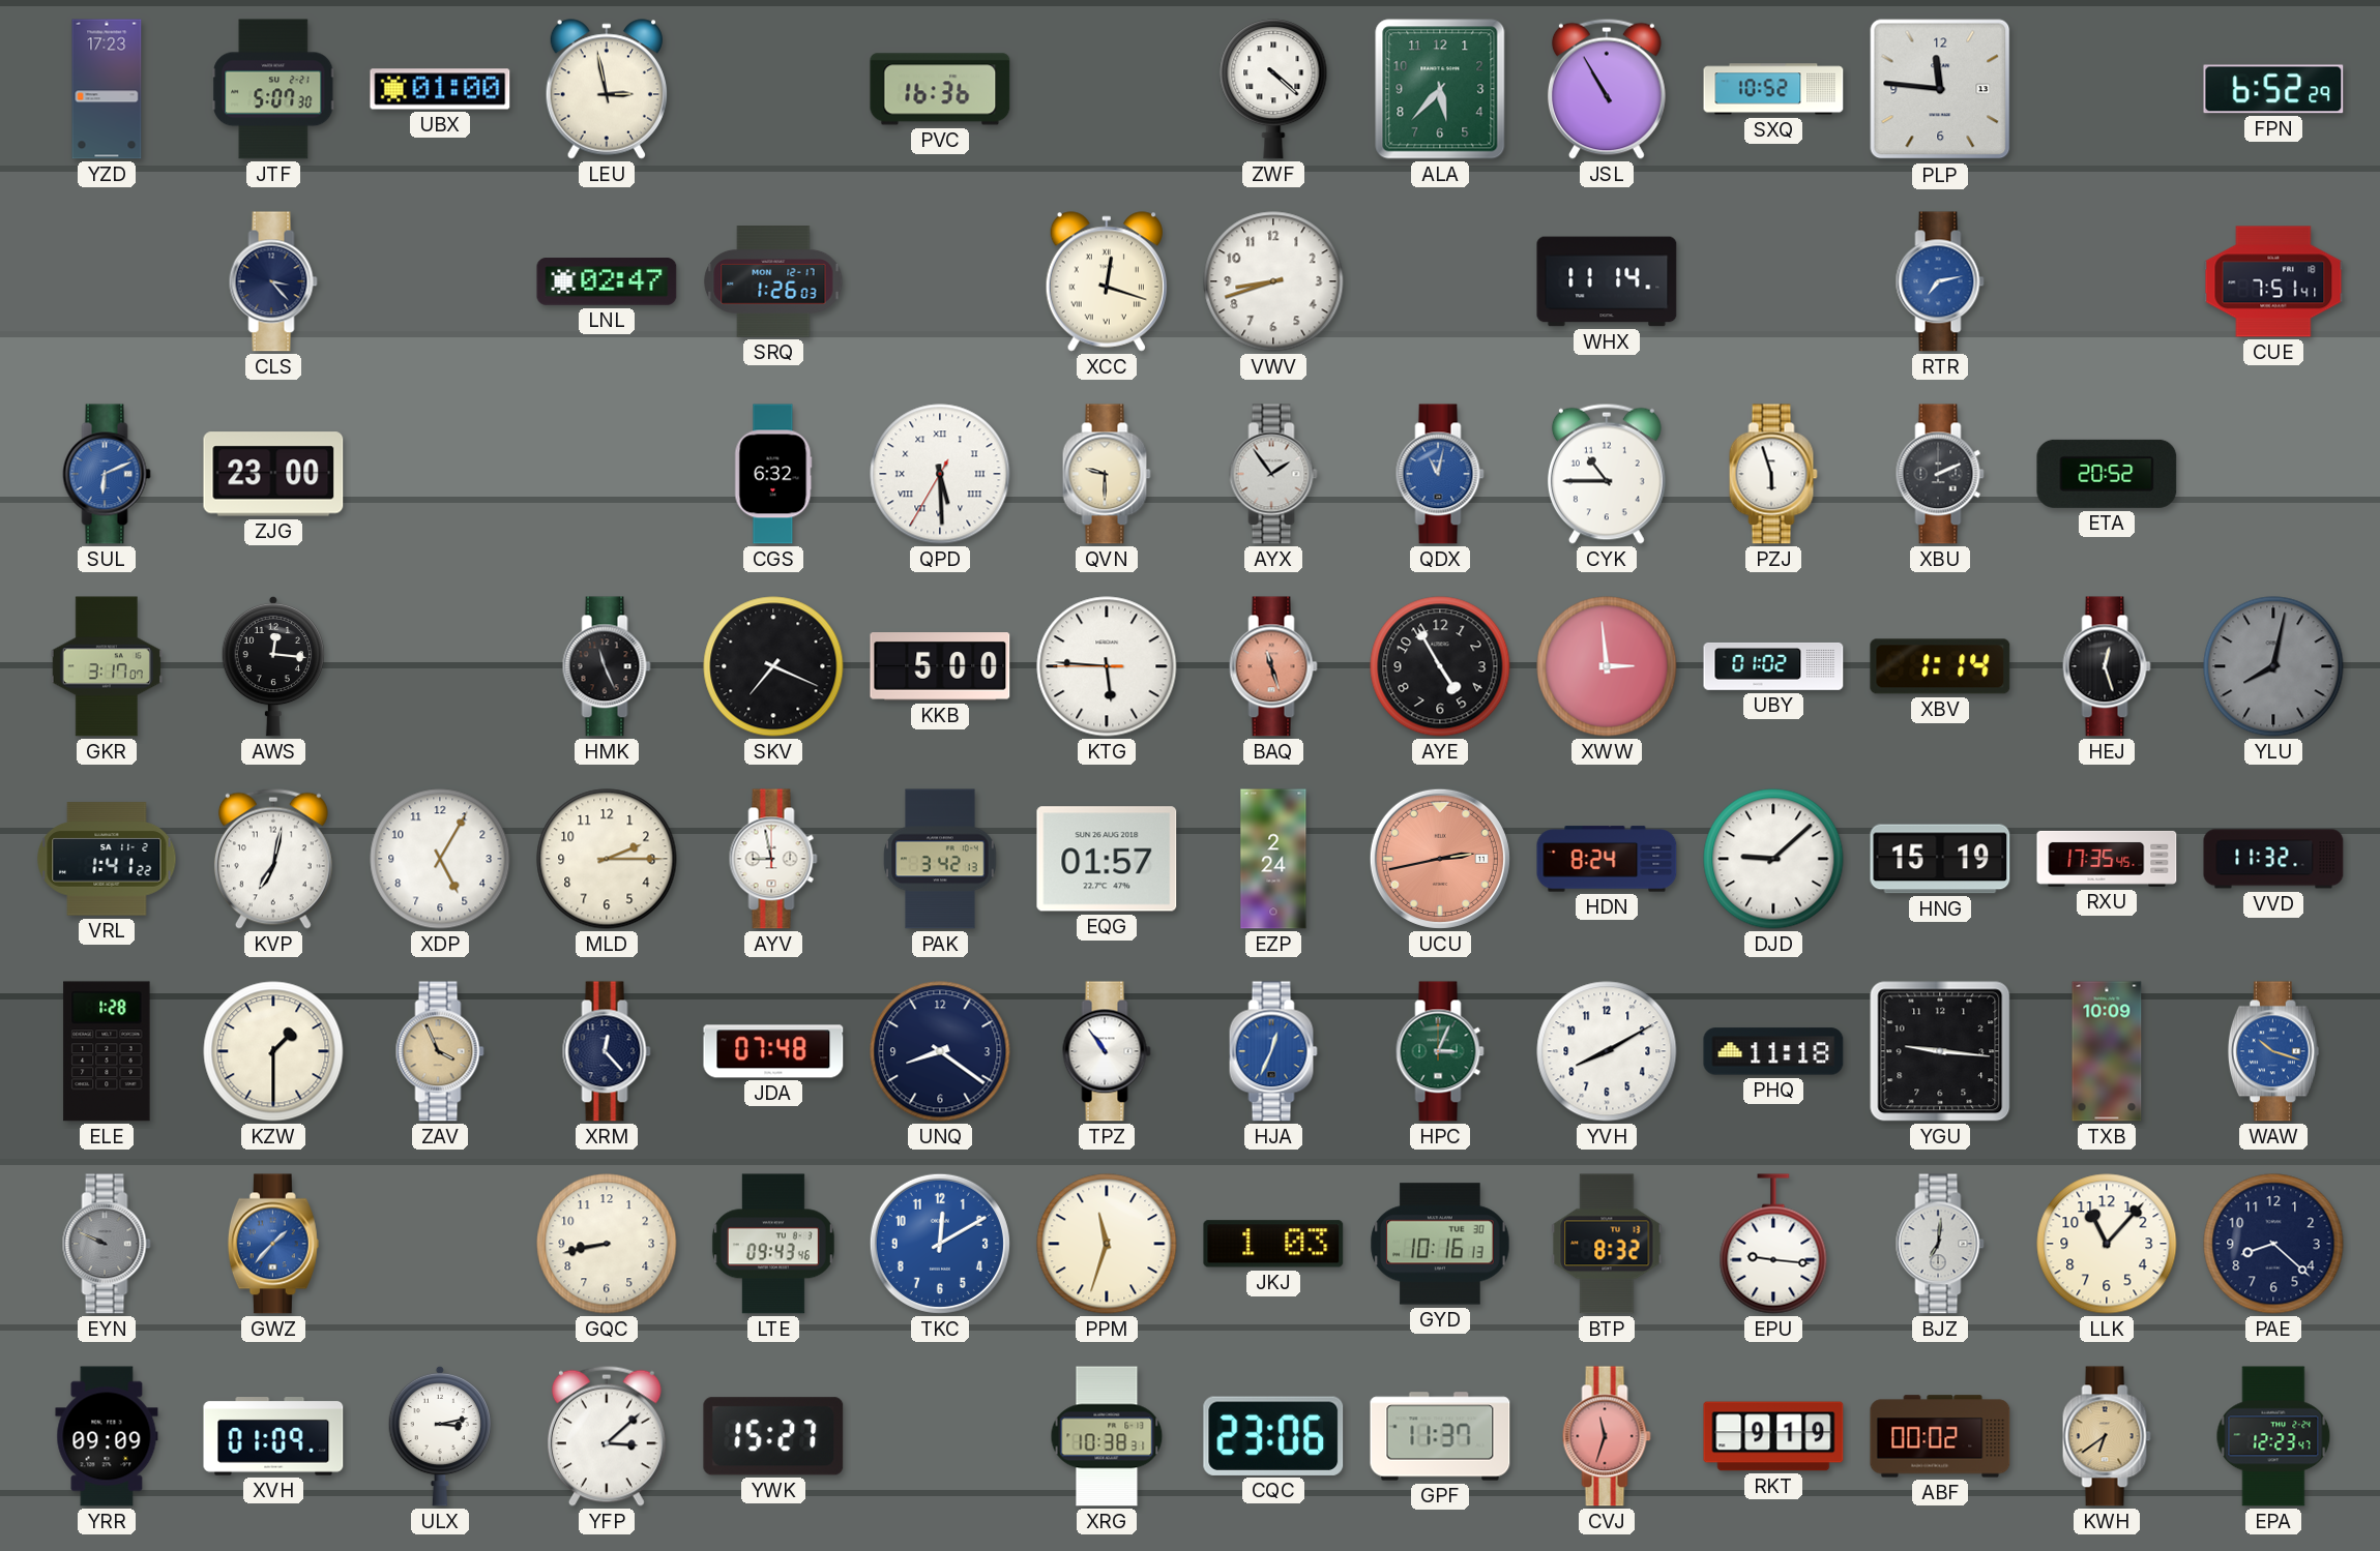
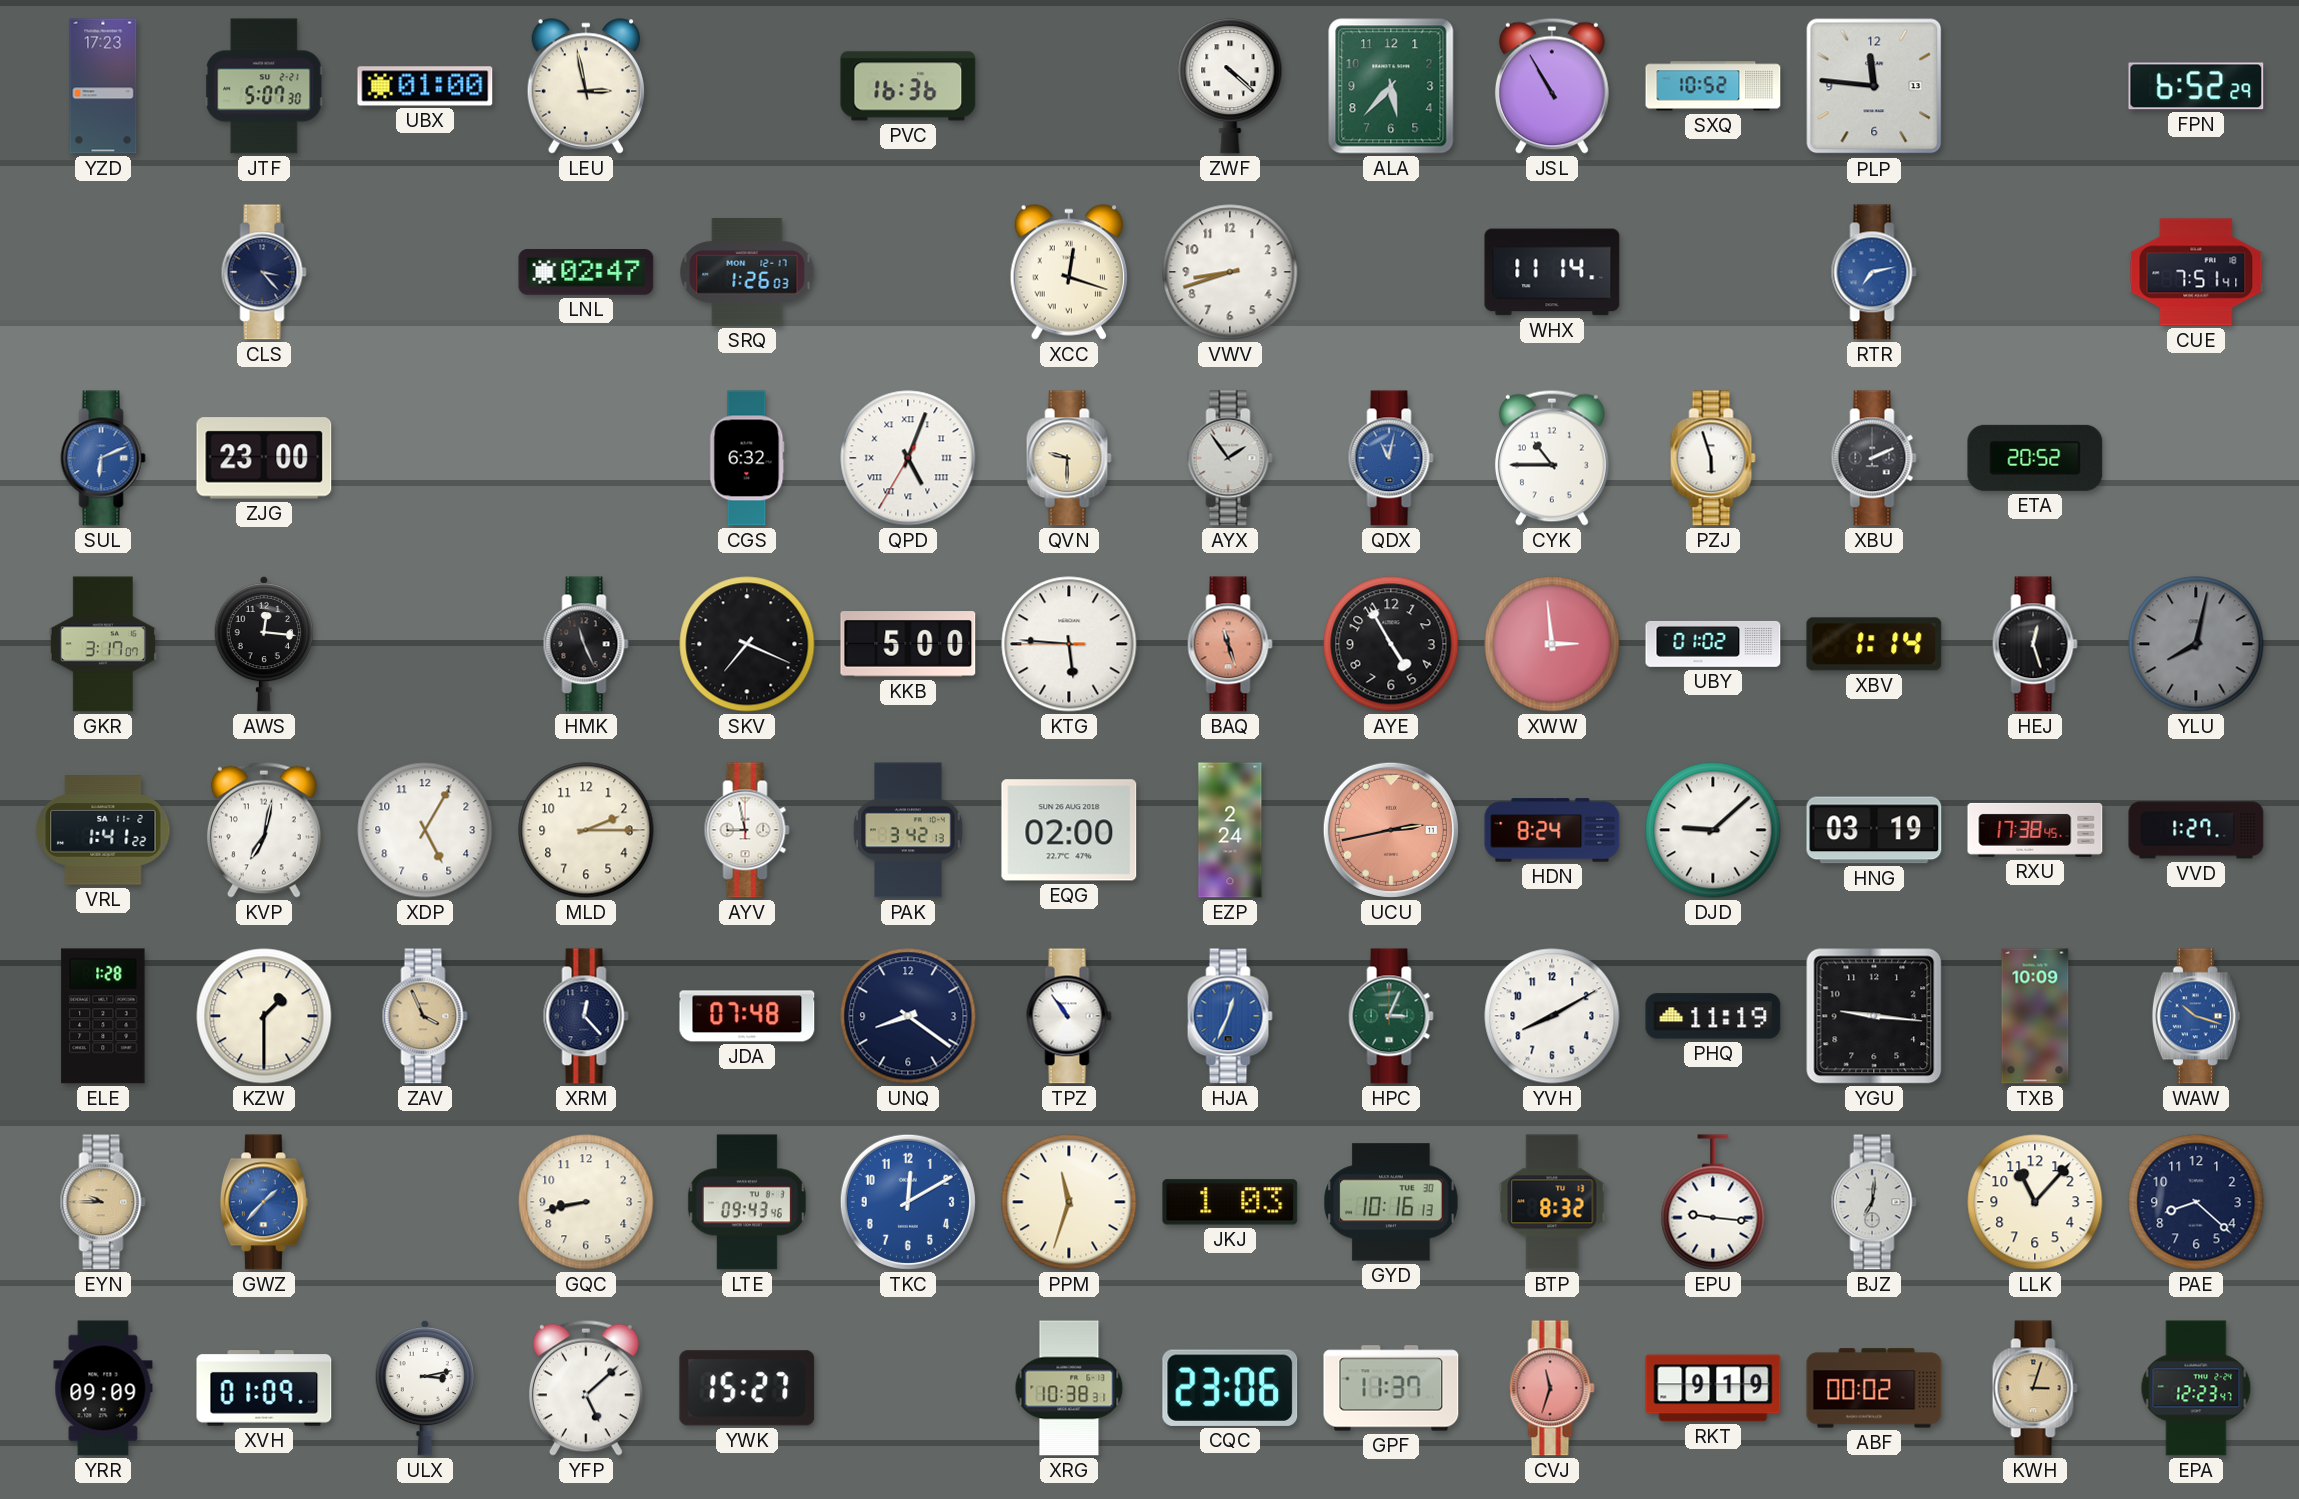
QPD: 5:29 -> 5:03 (908, 458)
EQG: 01:57 -> 02:00 (1069, 830)
HNG: 15:19 -> 03:19 (1874, 830)
RXU: 17:35 -> 17:38 (2035, 830)
VVD: 11:32 -> 1:27 (2196, 830)
PHQ: 11:18 -> 11:19 (1713, 1016)
EYN: 9:49 -> 9:45 (103, 1202)
EYN dial: grey -> champagne (103, 1202)
YFP: 3:08 -> 5:08 (586, 1388)
KWH: 6:39 -> 3:03 (2035, 1388)
